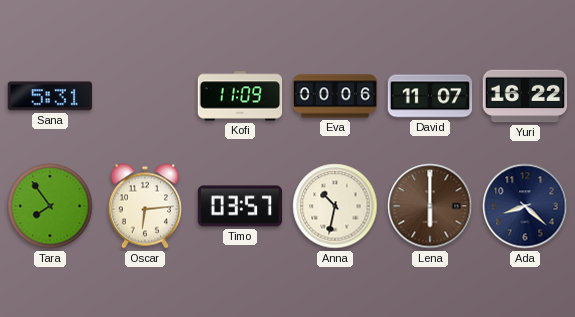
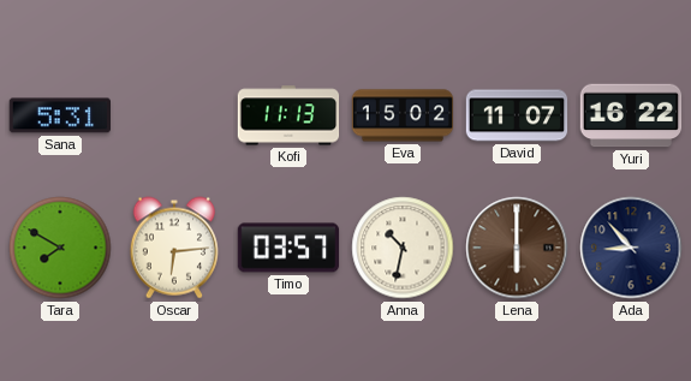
Kofi: 11:09 -> 11:13 (288, 115)
Eva: 00:06 -> 15:02 (403, 115)
Tara: 7:54 -> 7:50 (60, 248)
Ada: 8:22 -> 8:53 (631, 248)
